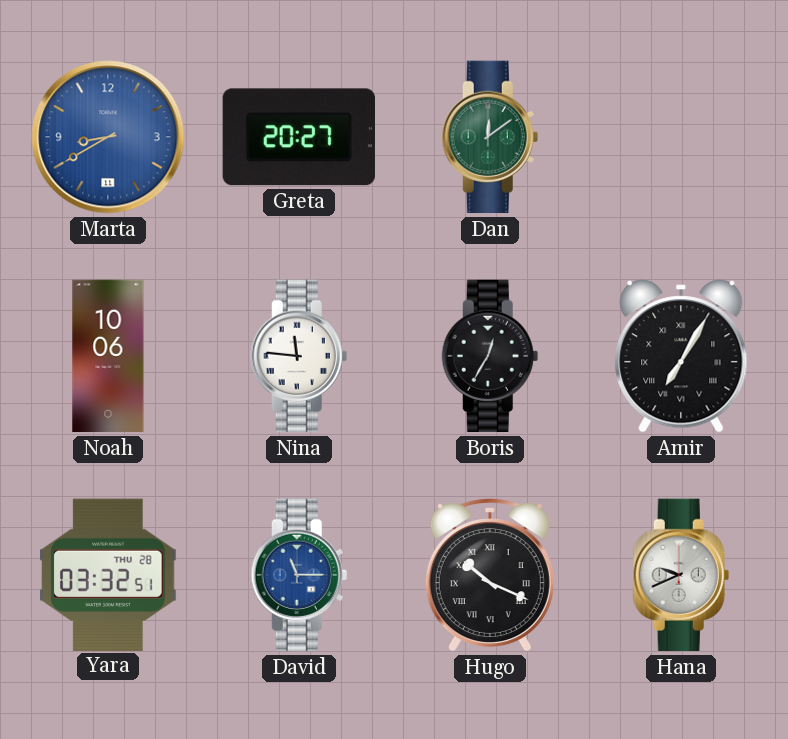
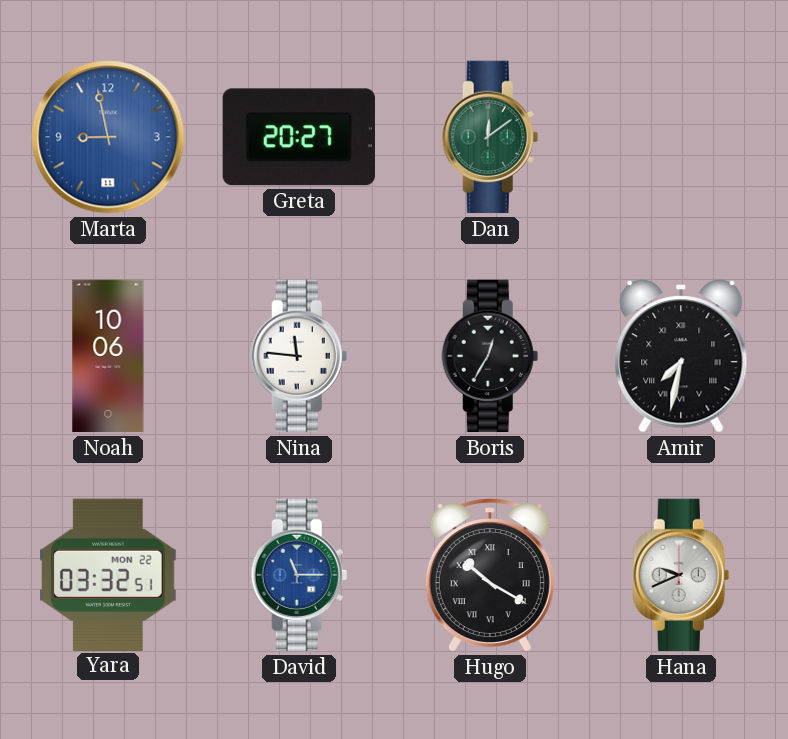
Marta: 8:40 -> 8:58 (108, 137)
Amir: 7:05 -> 7:32 (681, 356)
Yara date: THU 28 -> MON 22 (109, 574)
Hugo: 10:19 -> 10:20 (490, 575)
